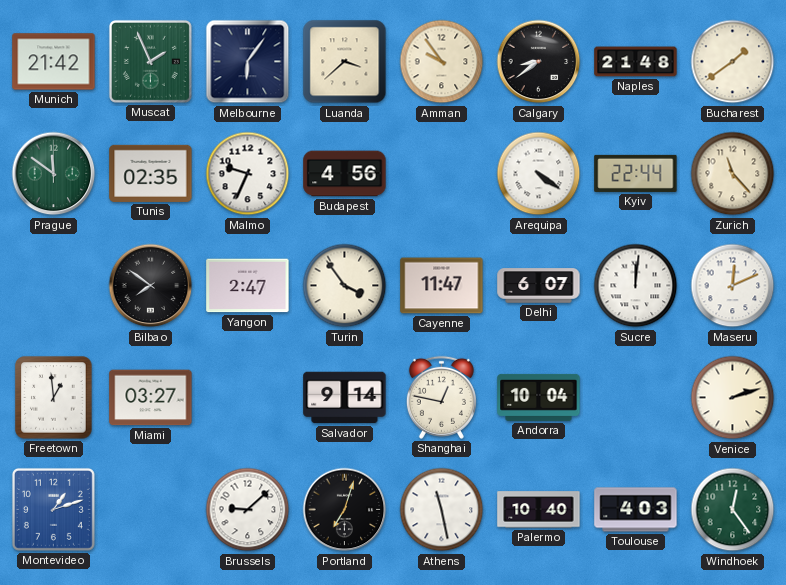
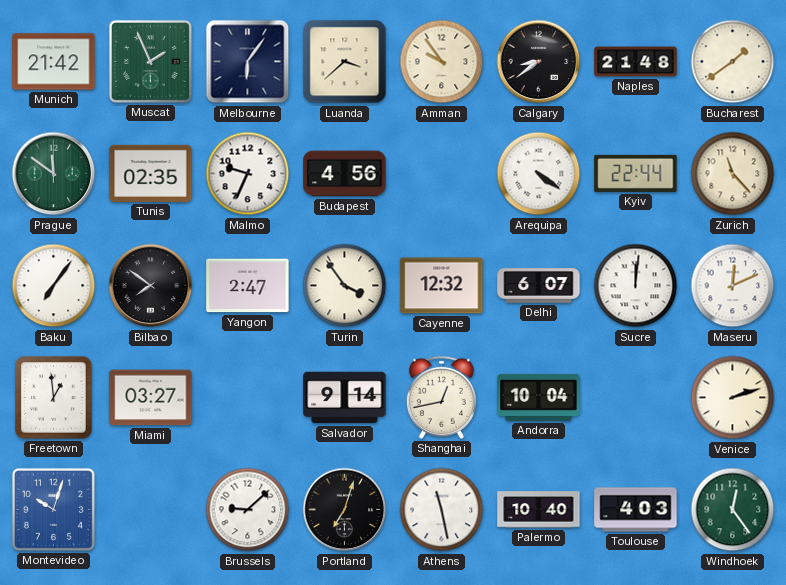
Baku: none -> 7:06 (54, 286)
Cayenne: 11:47 -> 12:32 (442, 286)
Shanghai: 12:47 -> 12:43 (441, 397)
Montevideo: 1:12 -> 10:03 (53, 509)
